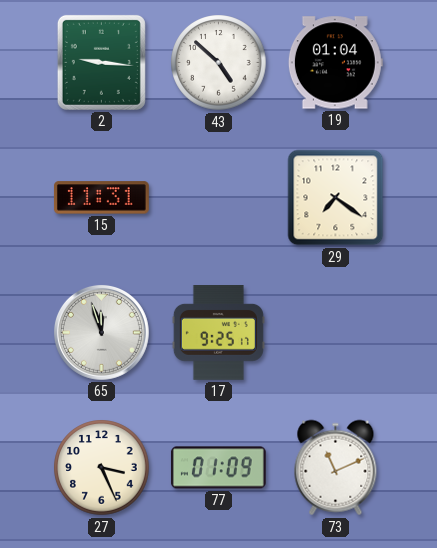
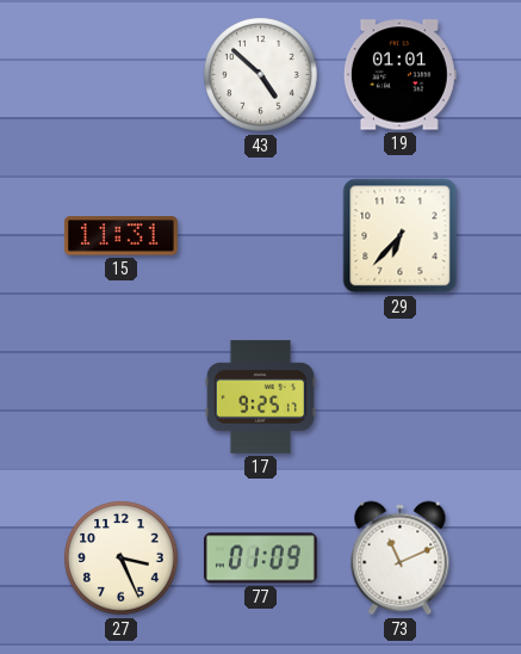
2: 9:16 -> none (101, 62)
19: 01:04 -> 01:01 (399, 75)
29: 7:21 -> 6:37 (401, 236)
65: 11:57 -> none (101, 332)
